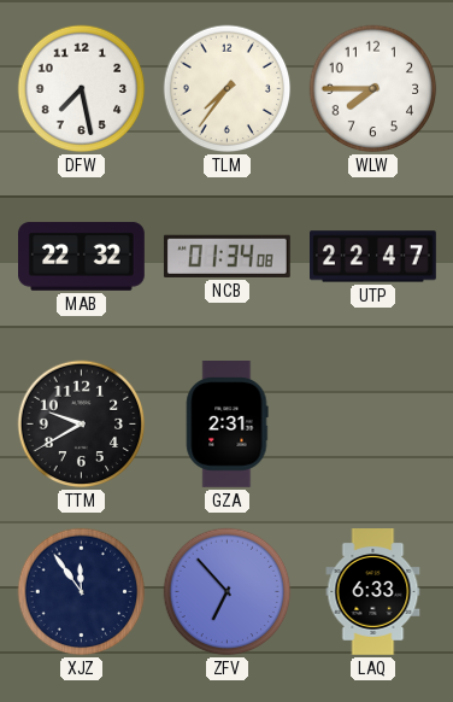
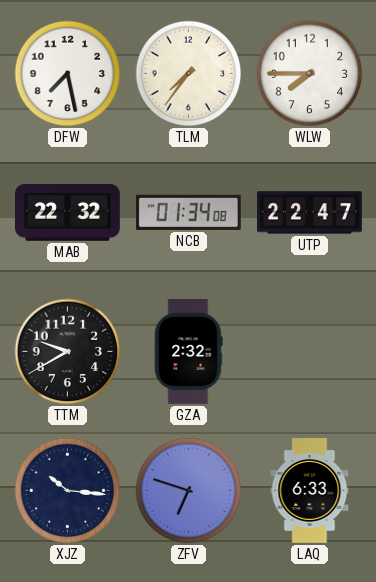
GZA: 2:31 -> 2:32 (189, 352)
XJZ: 11:54 -> 10:16 (68, 491)
ZFV: 6:53 -> 6:48 (189, 491)
